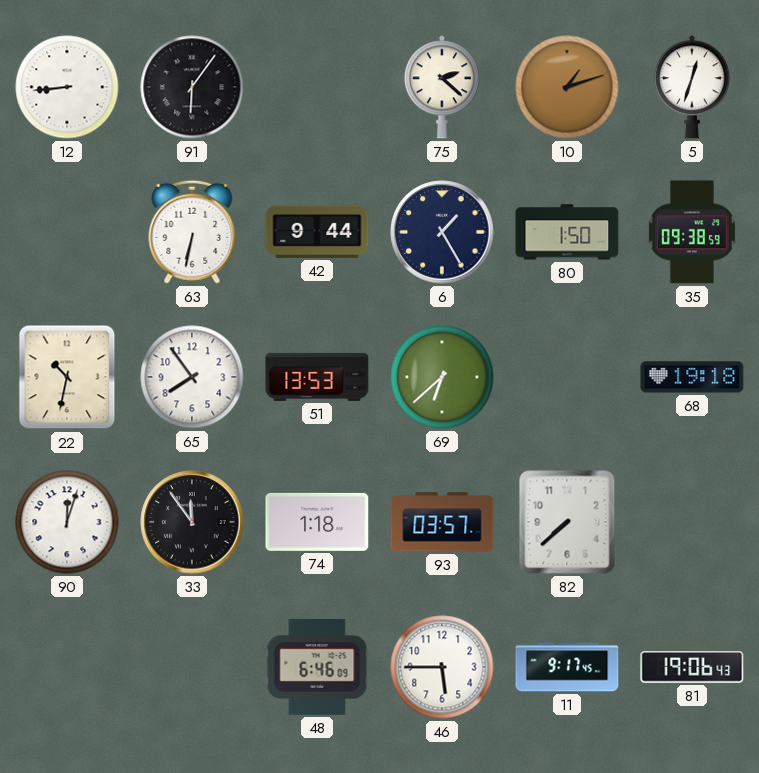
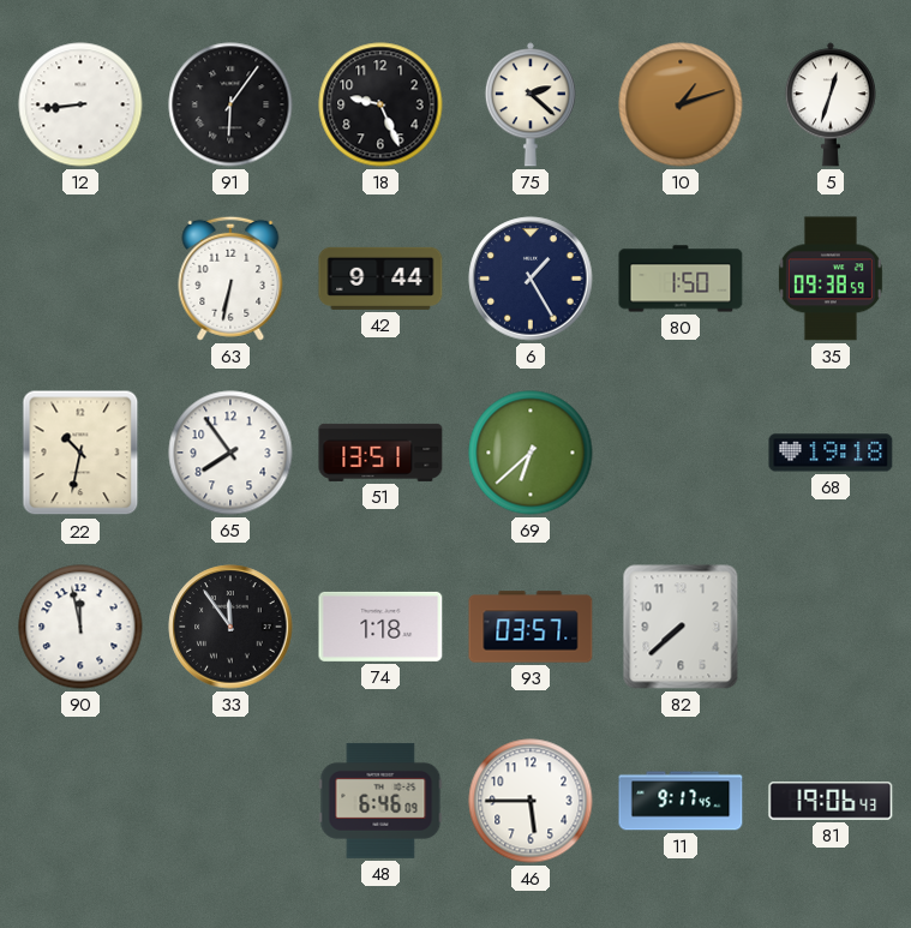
18: none -> 9:26 (380, 104)
51: 13:53 -> 13:51 (380, 453)
90: 12:03 -> 11:58 (80, 627)
